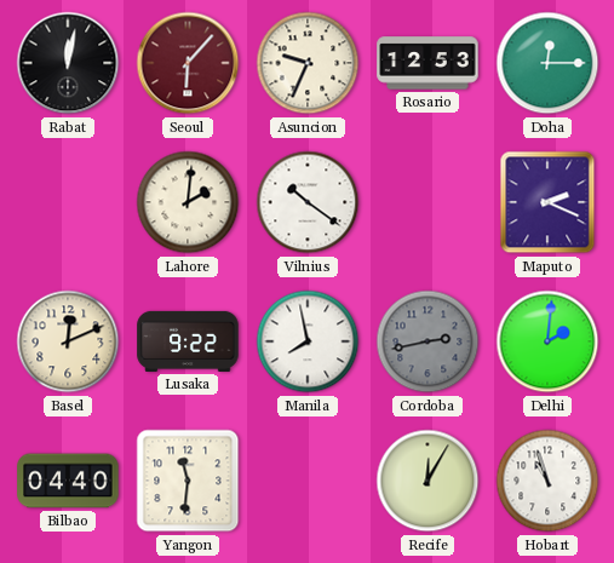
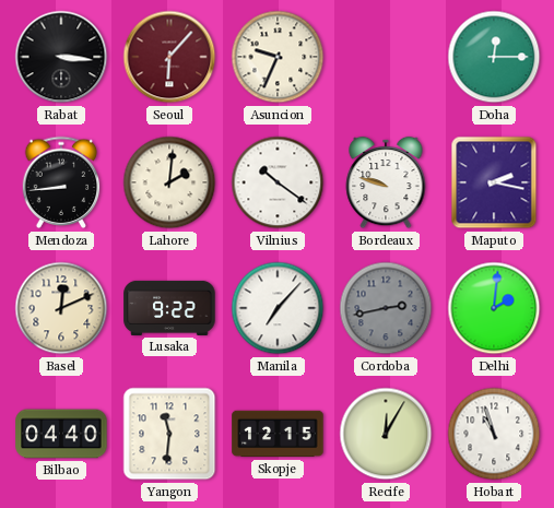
Rabat: 12:02 -> 3:16 (61, 57)
Rosario: 12:53 -> none (427, 63)
Mendoza: none -> 8:44 (61, 182)
Bordeaux: none -> 9:48 (386, 182)
Maputo: 2:19 -> 2:17 (494, 182)
Manila: 7:58 -> 7:07 (278, 308)
Skopje: none -> 12:15 (278, 434)
